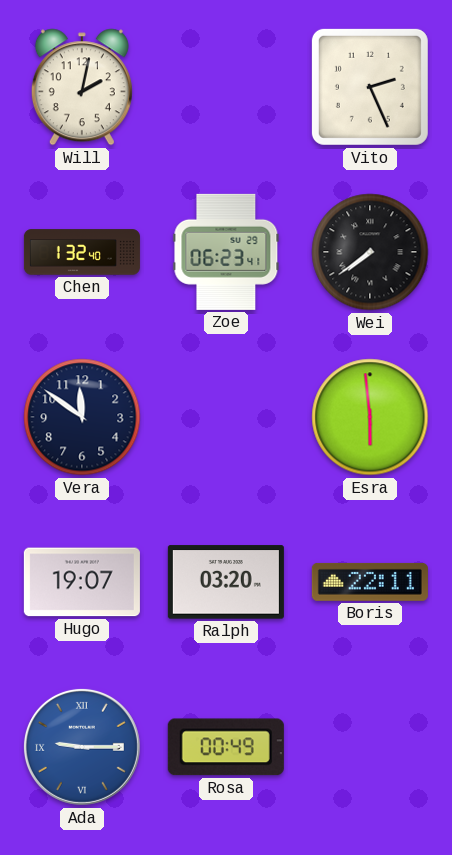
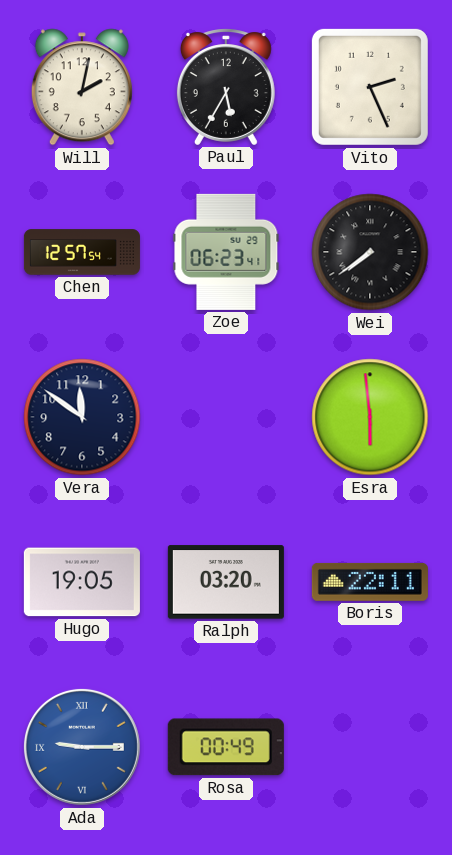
Paul: none -> 5:35 (226, 87)
Chen: 1:32 -> 12:57 (82, 252)
Hugo: 19:07 -> 19:05 (82, 582)
